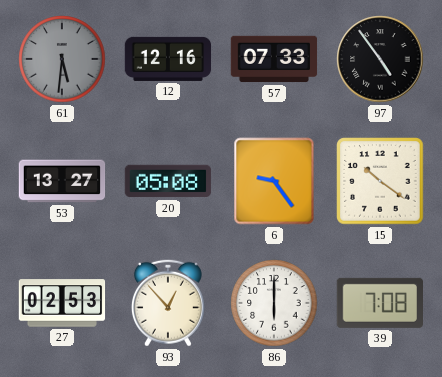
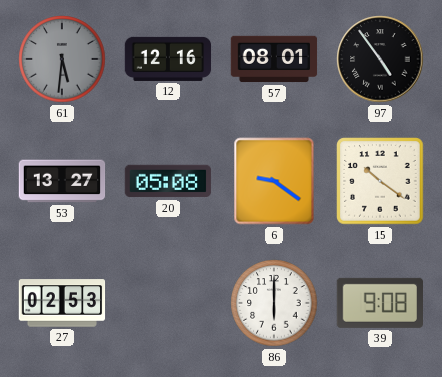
57: 07:33 -> 08:01 (274, 59)
6: 9:24 -> 9:21 (274, 181)
93: 12:53 -> none (168, 303)
39: 7:08 -> 9:08 (379, 303)
